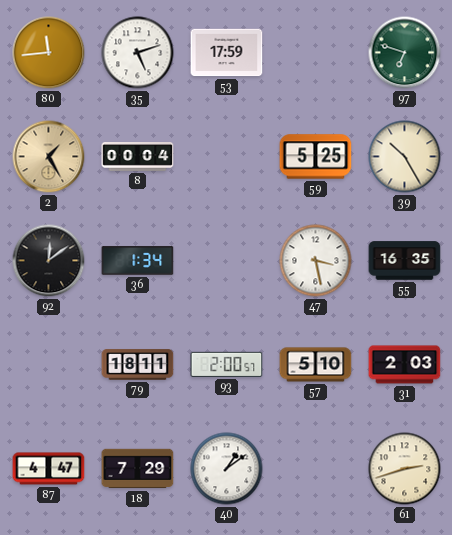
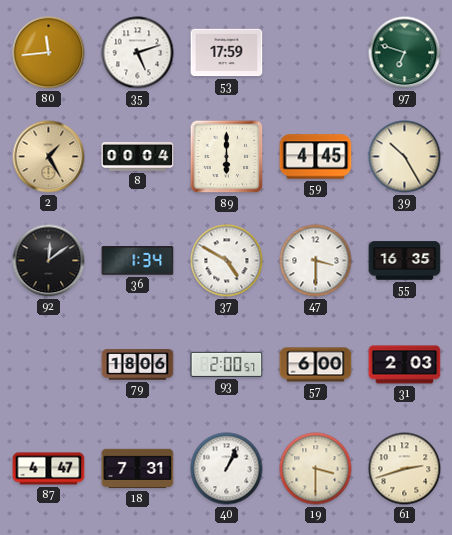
89: none -> 6:00 (227, 157)
59: 5:25 -> 4:45 (316, 157)
37: none -> 4:50 (227, 261)
47: 3:28 -> 3:30 (316, 261)
79: 18:11 -> 18:06 (138, 365)
57: 5:10 -> 6:00 (316, 365)
18: 7:29 -> 7:31 (138, 469)
40: 1:09 -> 1:04 (227, 469)
19: none -> 3:30 (316, 469)
